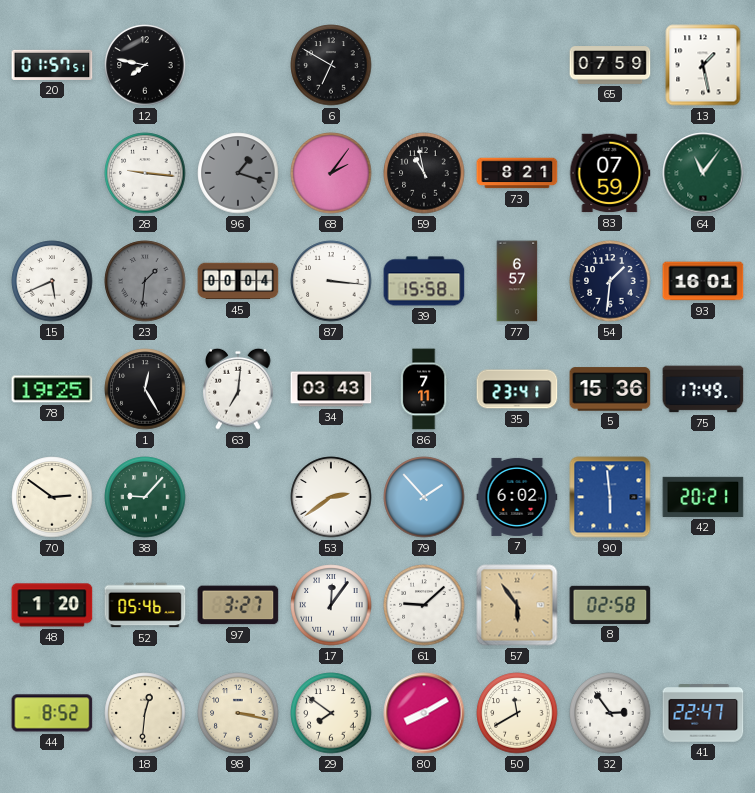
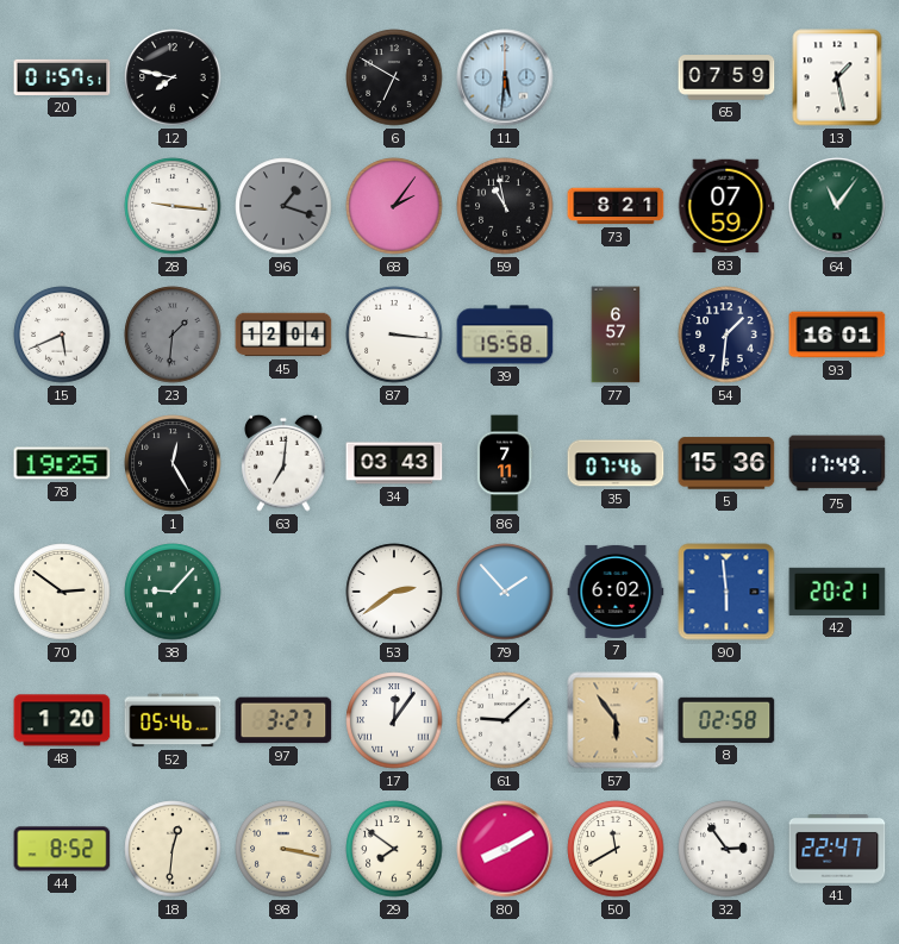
11: none -> 5:31 (505, 77)
45: 00:04 -> 12:04 (283, 335)
35: 23:41 -> 07:46 (616, 463)
